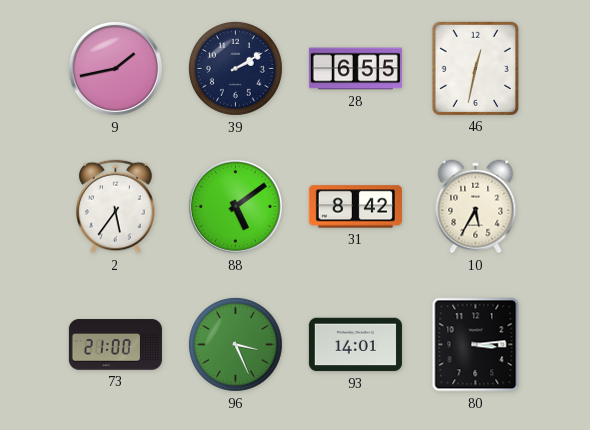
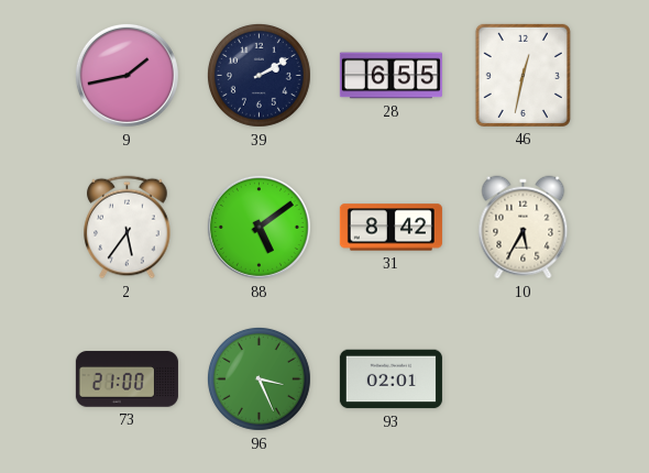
93: 14:01 -> 02:01 (391, 380)
80: 3:14 -> none (476, 345)
